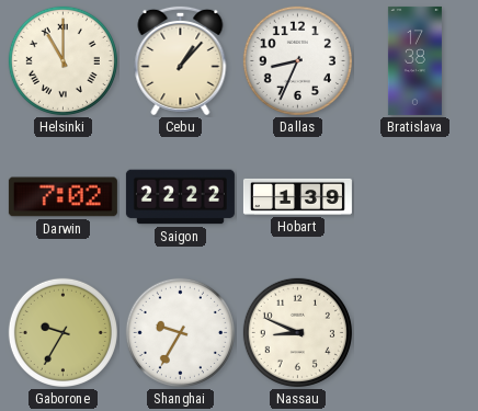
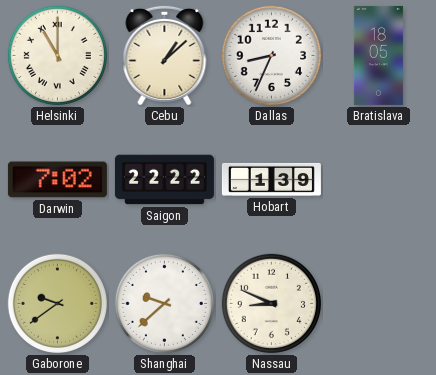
Cebu: 1:07 -> 1:08 (165, 55)
Bratislava: 17:38 -> 18:05 (378, 55)
Gaborone: 9:35 -> 9:39 (57, 303)
Shanghai: 9:35 -> 9:38 (164, 303)
